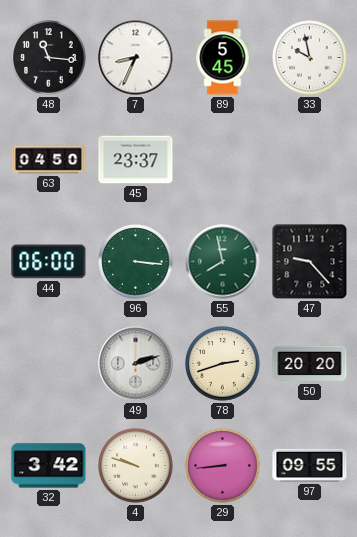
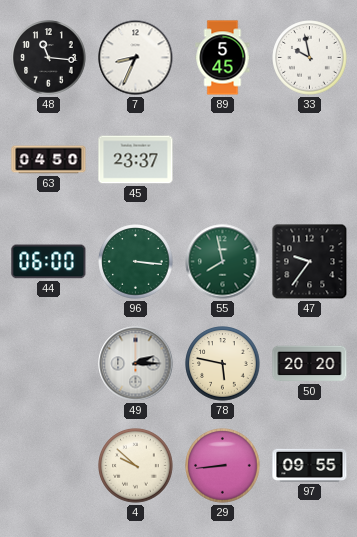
47: 9:23 -> 9:36 (310, 262)
49: 2:12 -> 2:15 (136, 364)
78: 2:42 -> 5:47 (223, 364)
32: 3:42 -> none (49, 466)
4: 9:48 -> 9:52 (136, 466)
